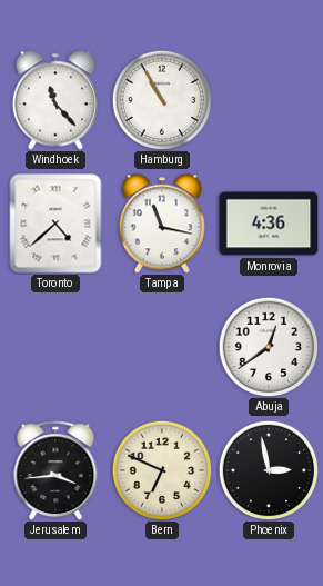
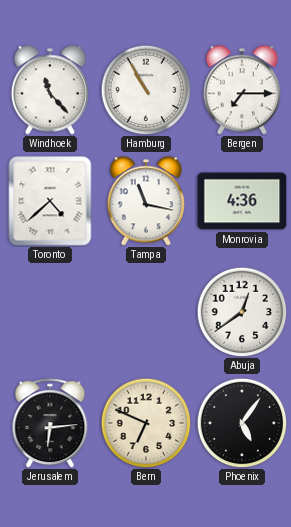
Bergen: none -> 7:15 (242, 90)
Jerusalem: 3:44 -> 6:14 (50, 423)
Phoenix: 2:58 -> 5:06 (242, 423)
